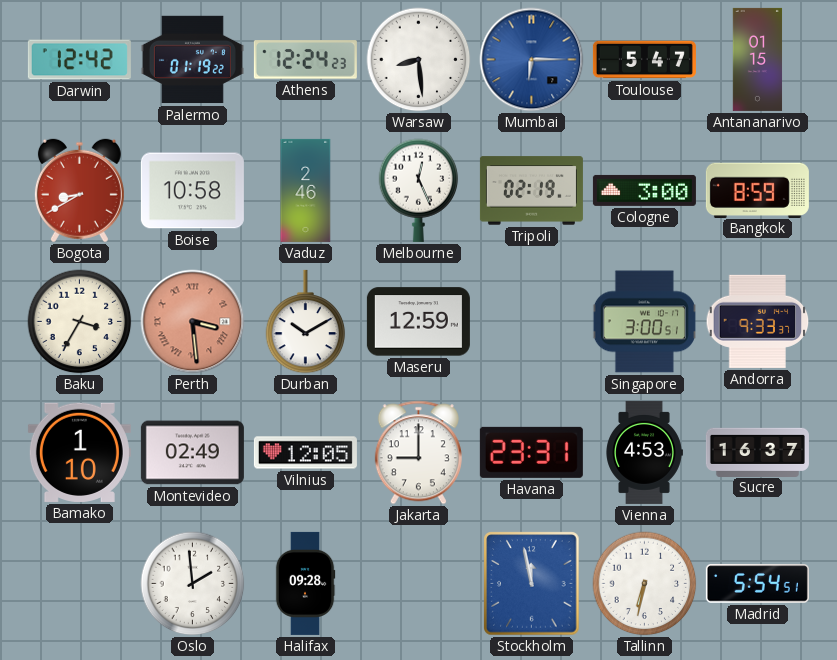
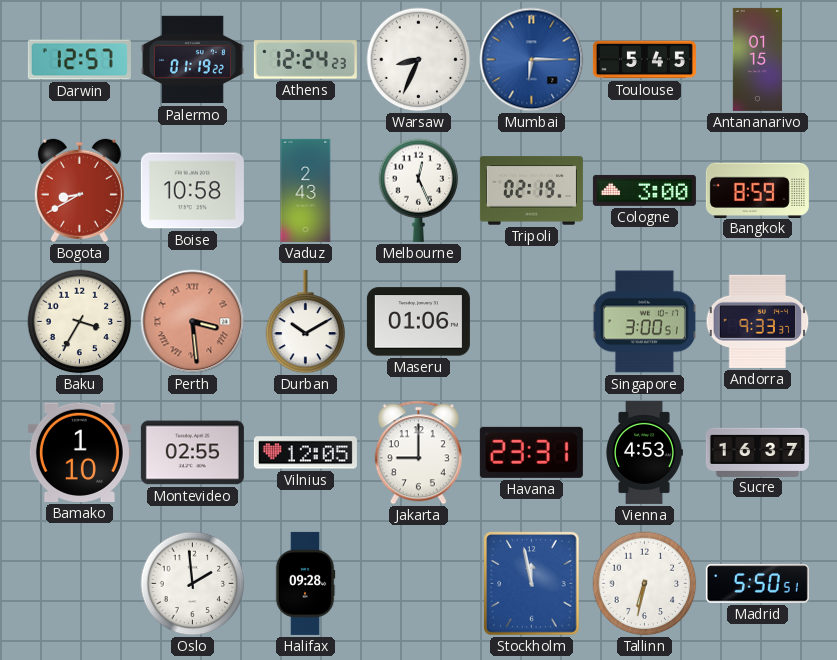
Darwin: 12:42 -> 12:57 (79, 60)
Warsaw: 8:29 -> 8:34 (419, 60)
Toulouse: 5:47 -> 5:45 (644, 60)
Vaduz: 2:46 -> 2:43 (306, 190)
Maseru: 12:59 -> 01:06 (418, 322)
Montevideo: 02:49 -> 02:55 (192, 453)
Madrid: 5:54 -> 5:50 (757, 584)
